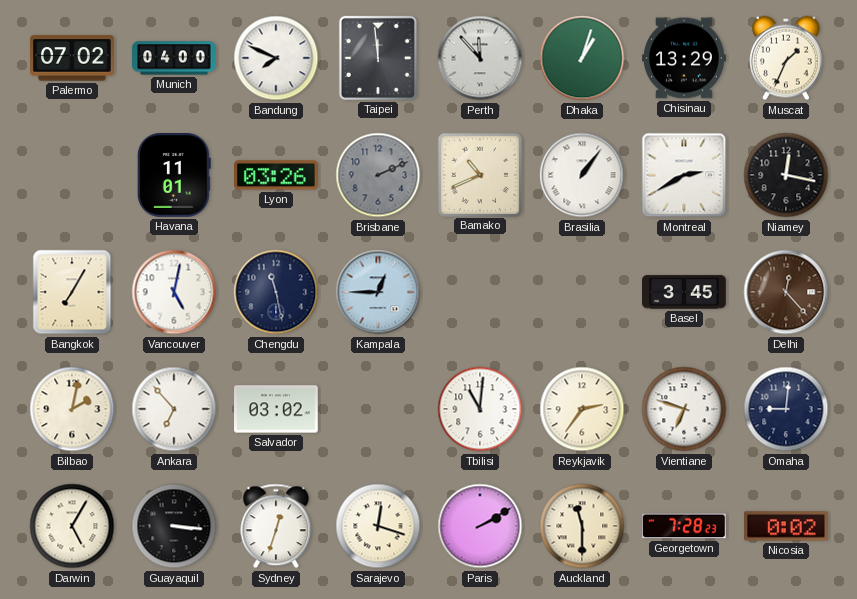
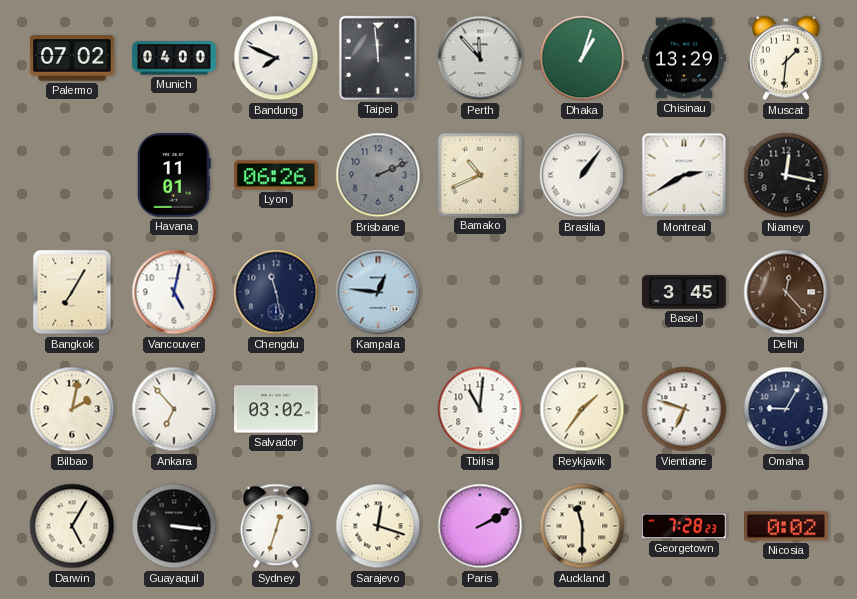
Muscat: 1:34 -> 1:31 (787, 58)
Lyon: 03:26 -> 06:26 (277, 175)
Kampala: 12:45 -> 12:46 (378, 292)
Reykjavik: 2:36 -> 1:36 (582, 409)
Omaha: 9:01 -> 9:05 (786, 409)
